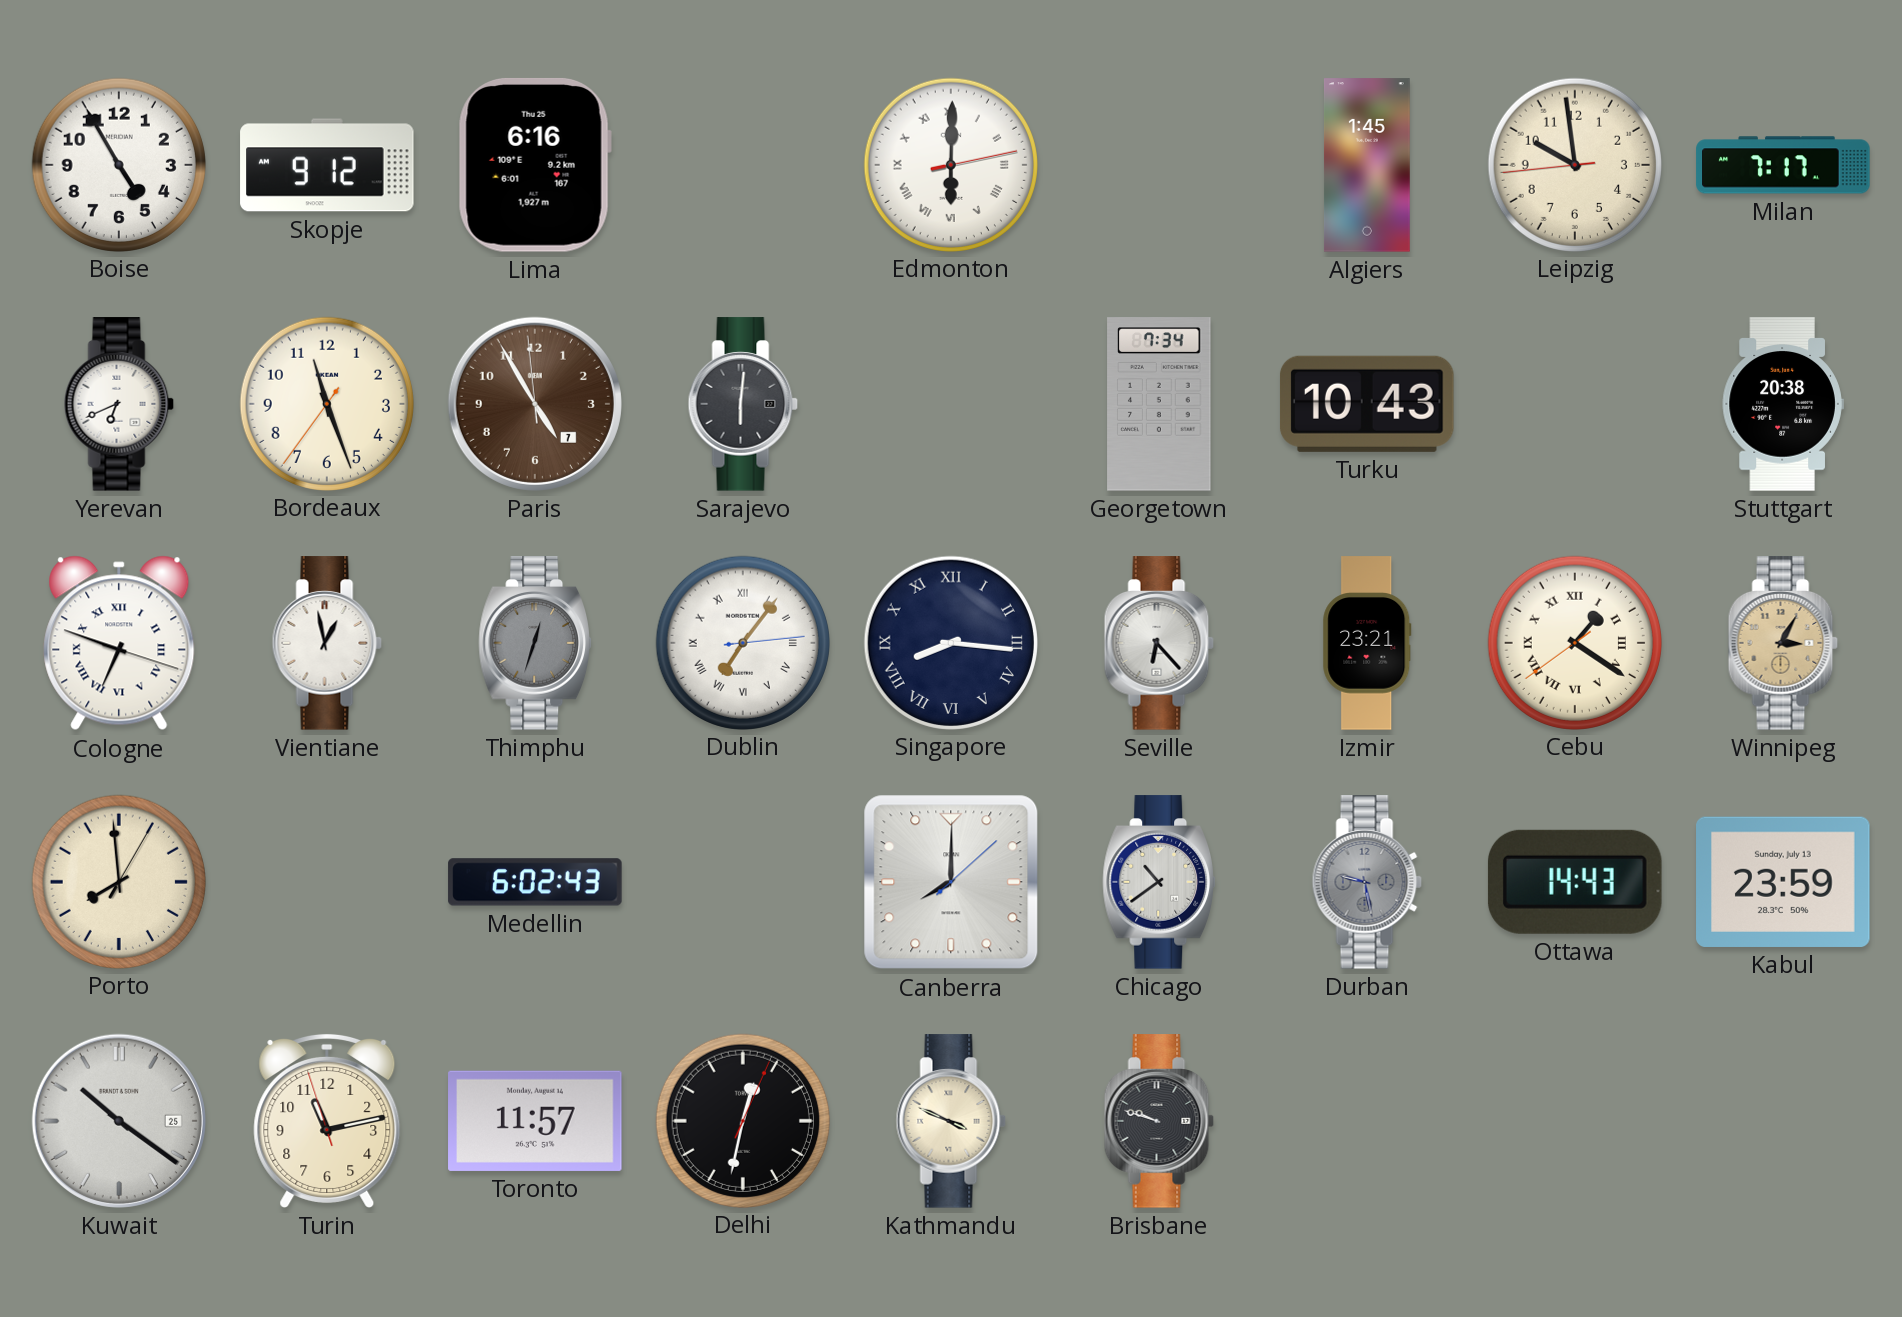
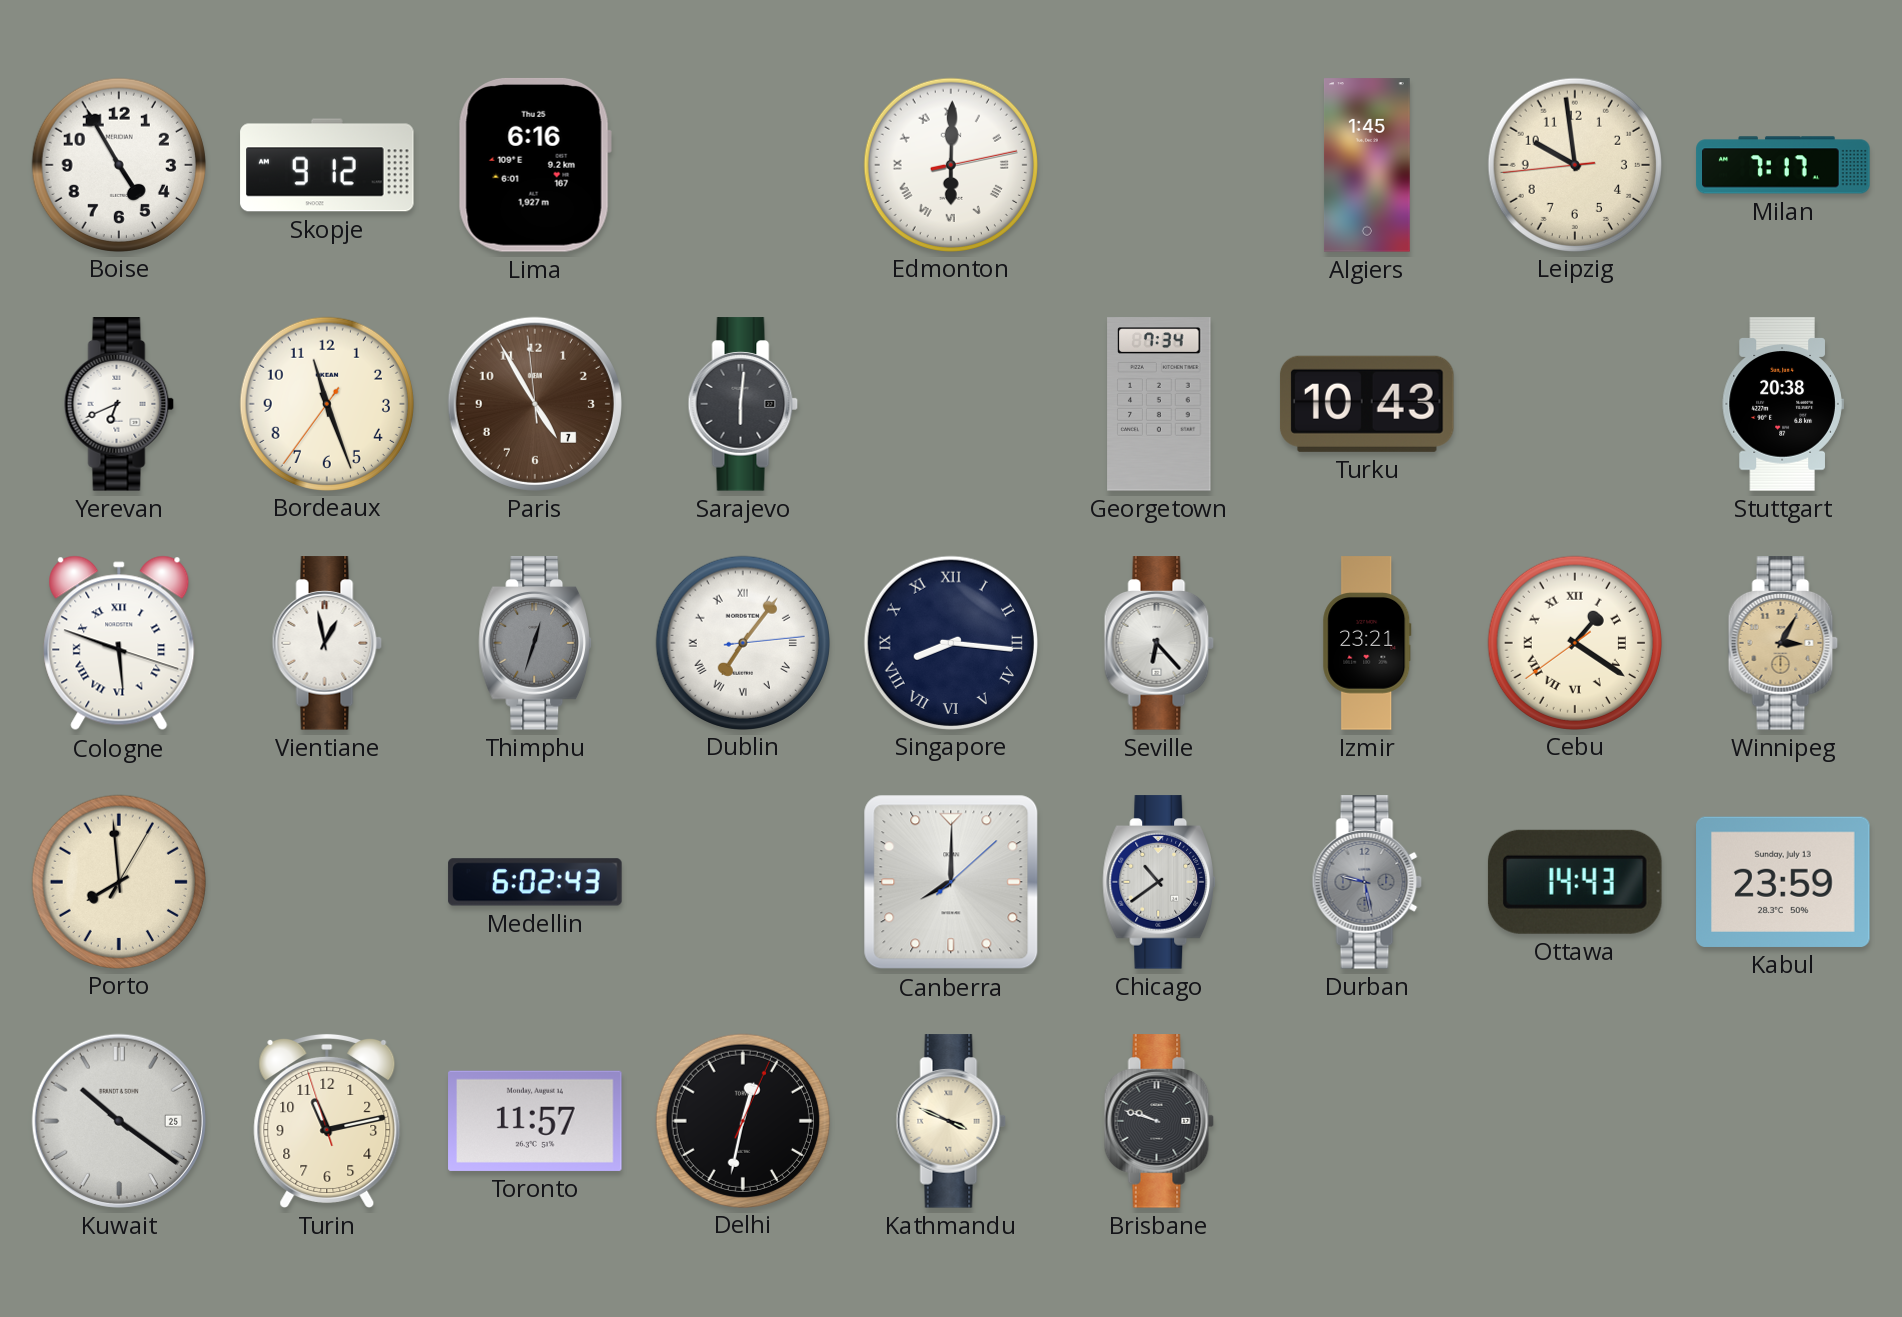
Cologne: 6:48 -> 5:48 (119, 643)
